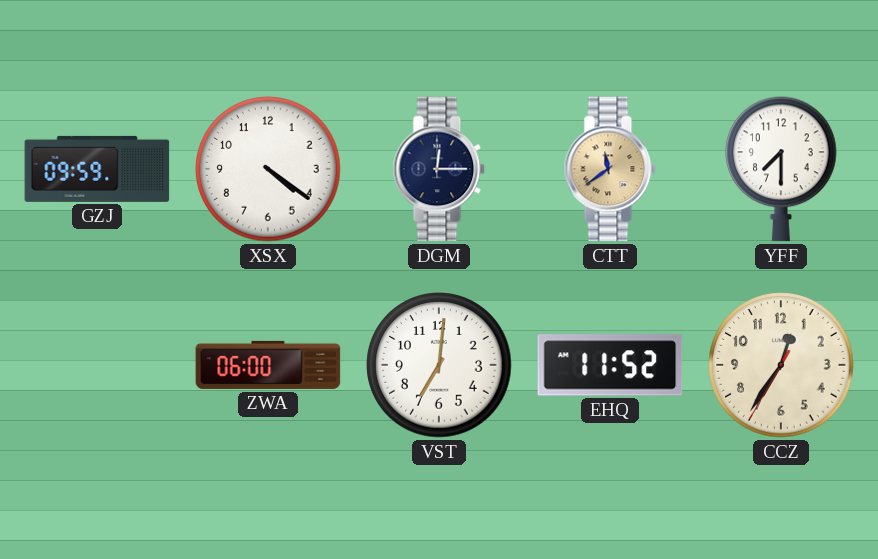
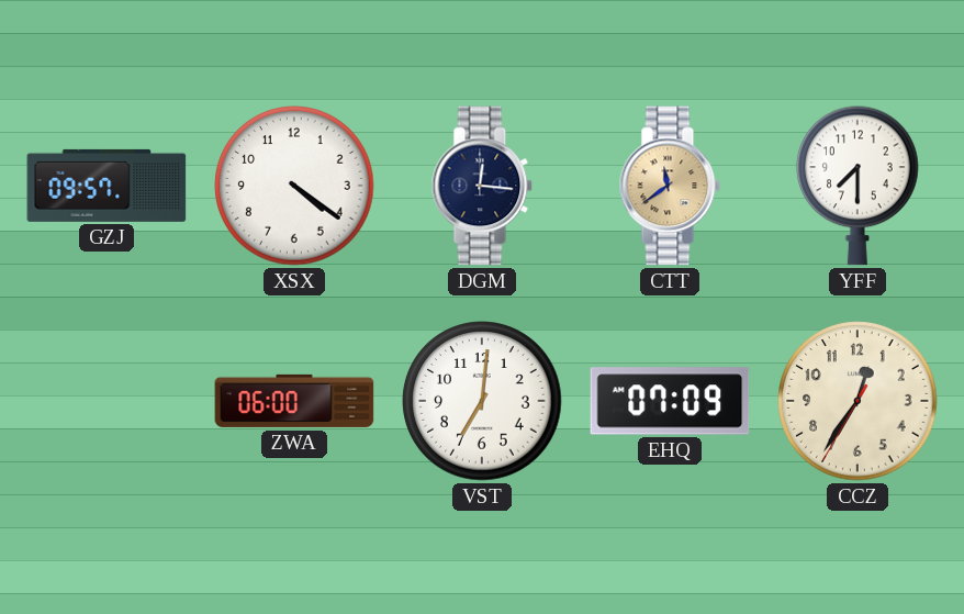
GZJ: 09:59 -> 09:57 (107, 186)
DGM: 12:15 -> 12:16 (482, 186)
EHQ: 11:52 -> 07:09 (670, 401)
